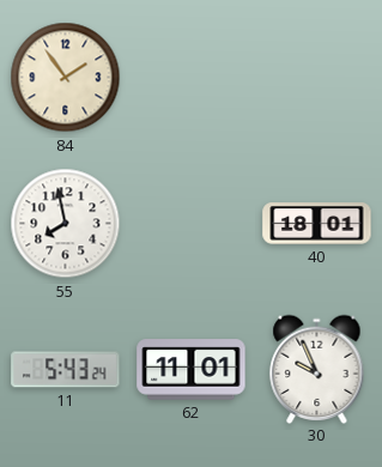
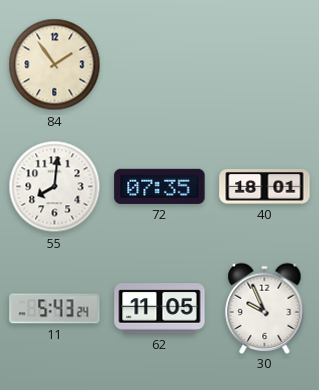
55: 7:58 -> 8:01 (55, 187)
72: none -> 07:35 (160, 186)
62: 11:01 -> 11:05 (160, 309)
